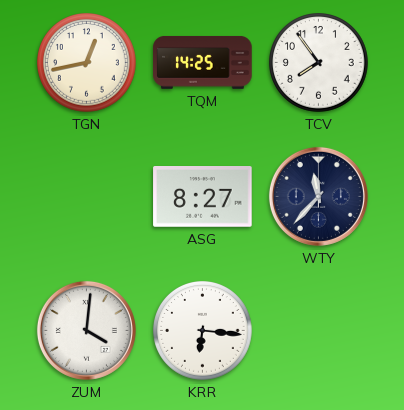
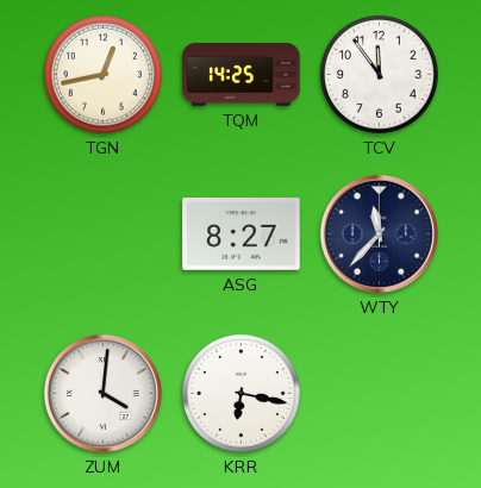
TCV: 7:54 -> 11:54 (380, 75)
KRR: 6:16 -> 6:17 (242, 394)
